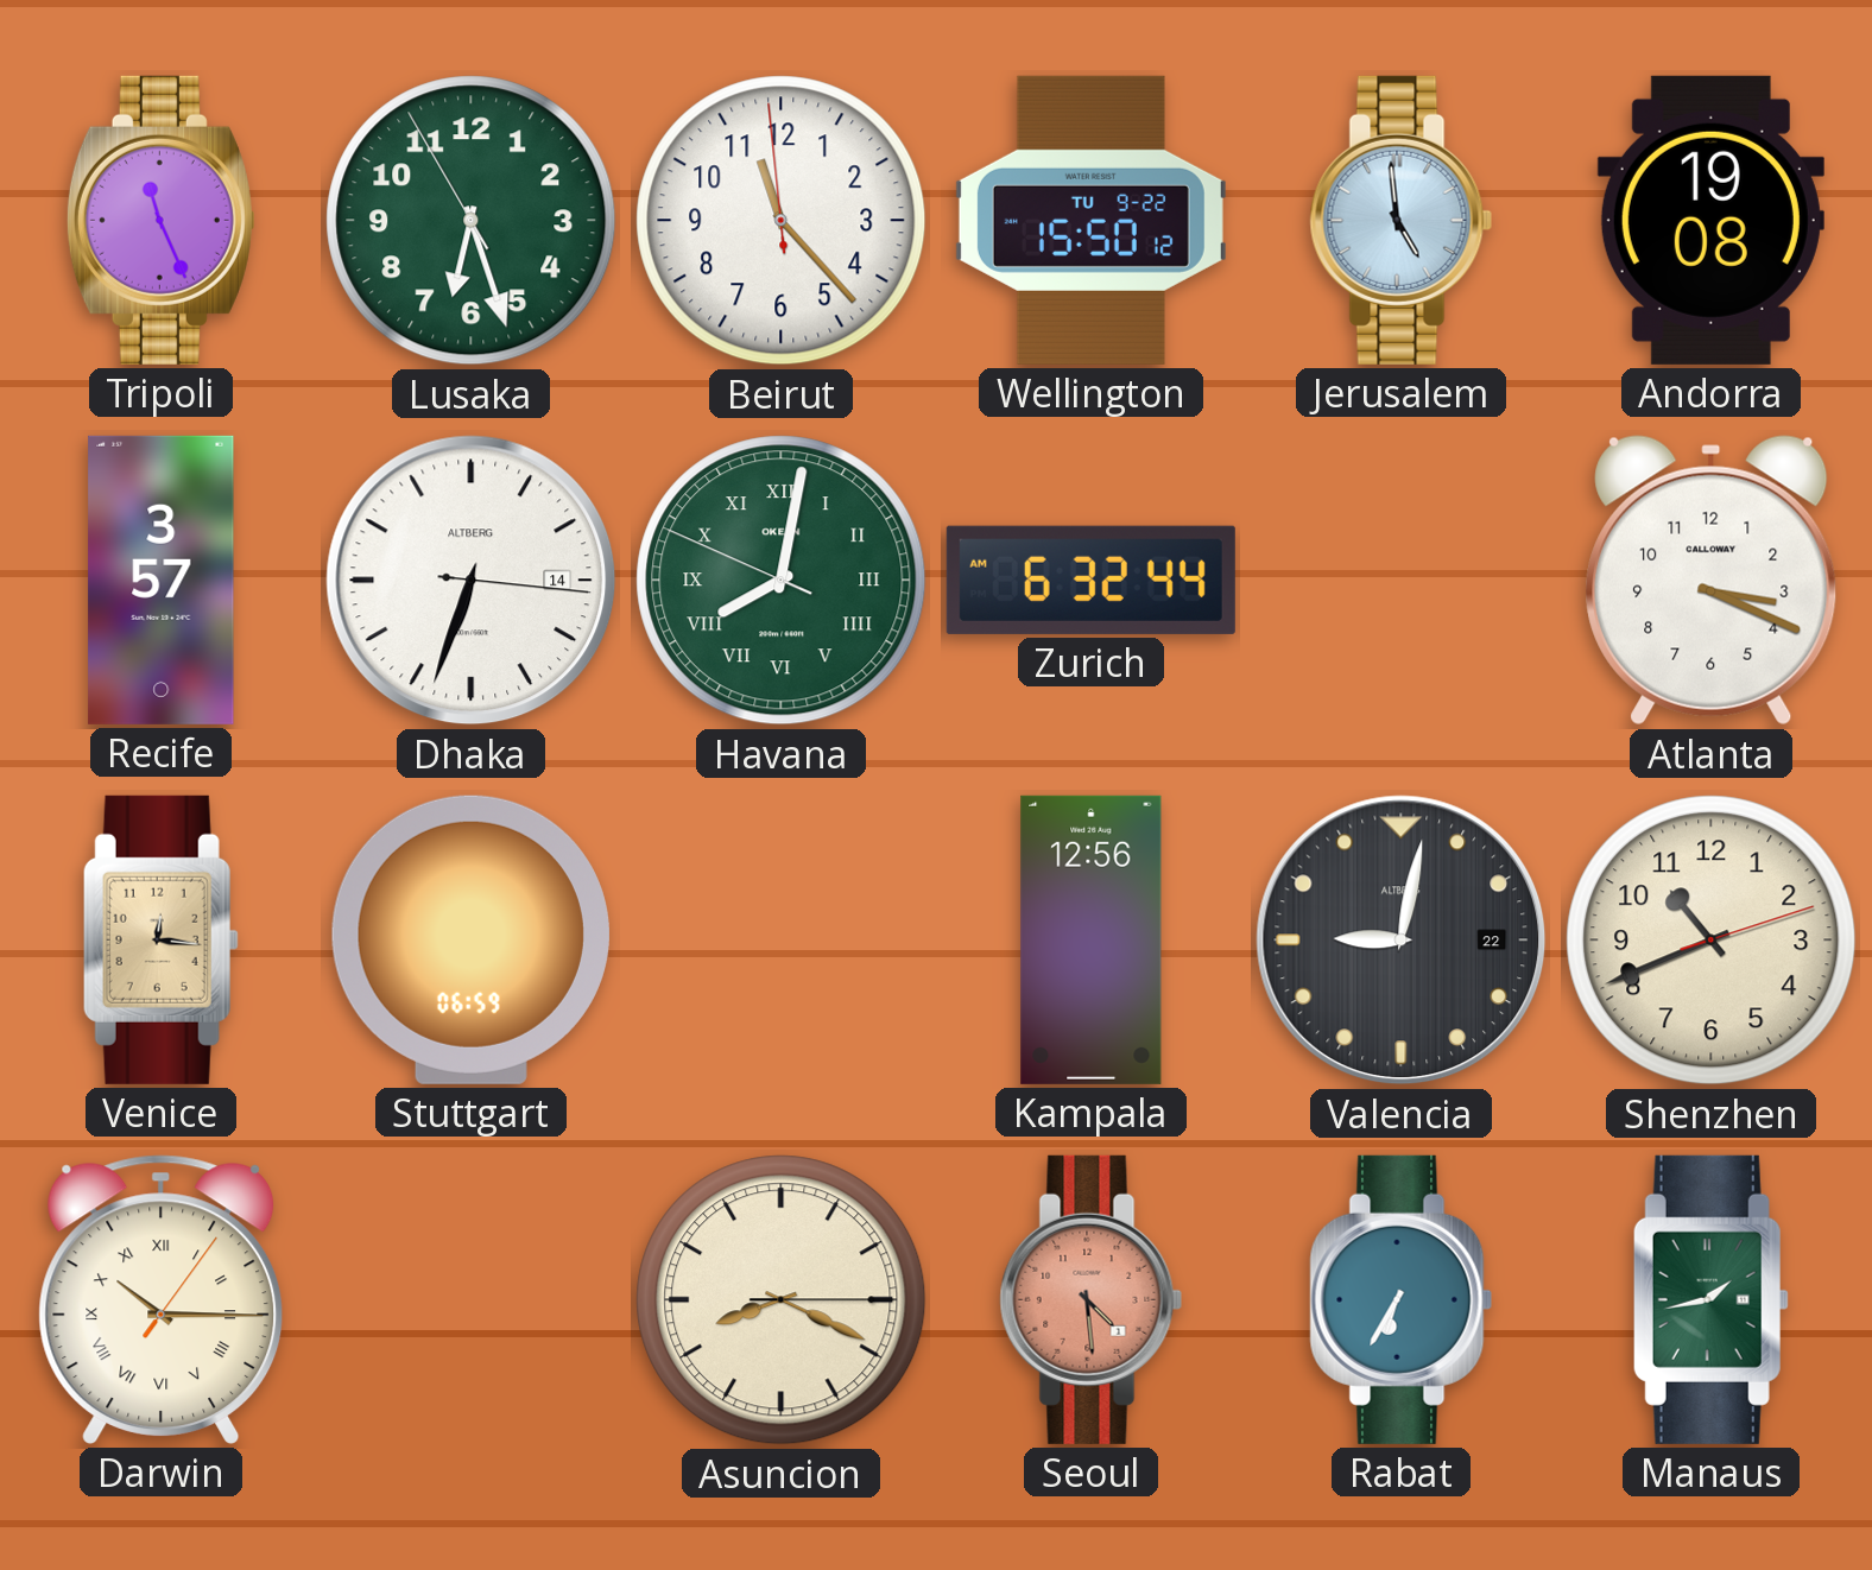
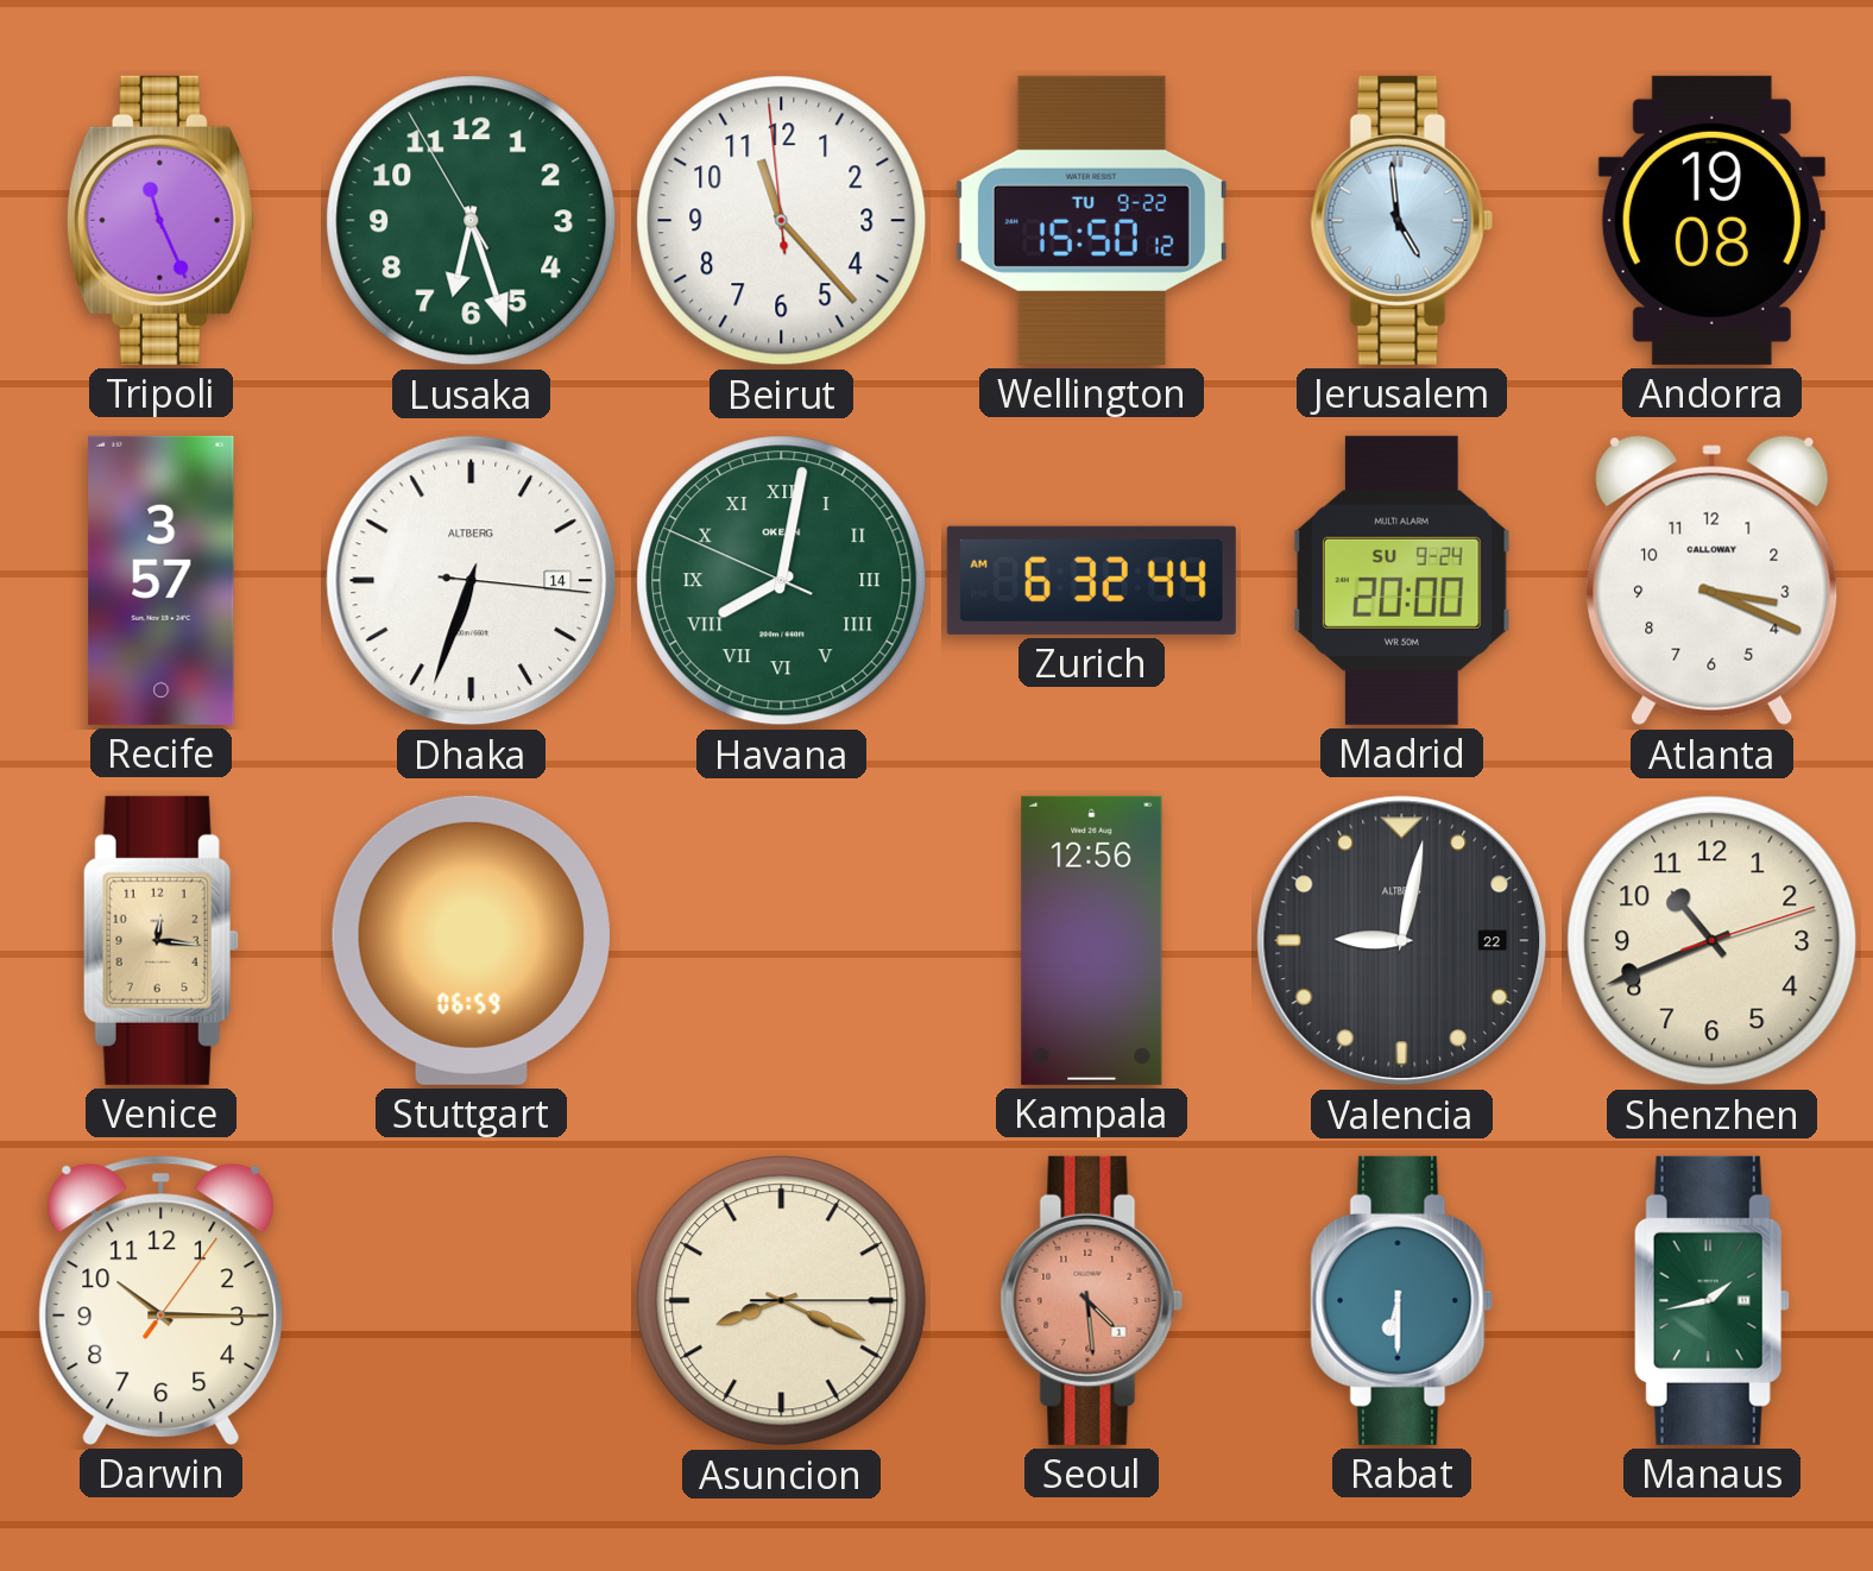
Madrid: none -> 20:00 (1401, 580)
Darwin numerals: Roman -> Arabic (162, 1300)
Rabat: 6:35 -> 6:30 (1402, 1300)
